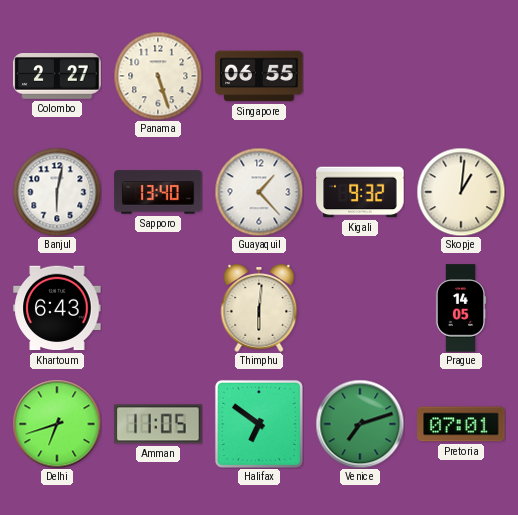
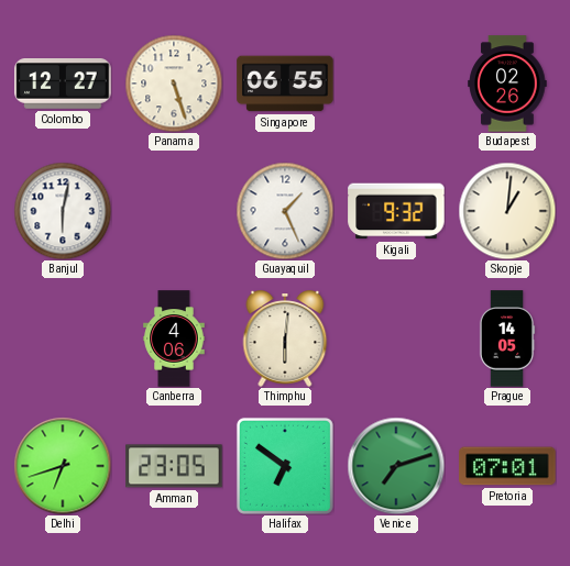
Colombo: 2:27 -> 12:27 (63, 84)
Budapest: none -> 02:26 (507, 84)
Sapporo: 13:40 -> none (158, 192)
Guayaquil: 1:23 -> 1:26 (285, 211)
Khartoum: 6:43 -> none (57, 308)
Canberra: none -> 4:06 (174, 339)
Amman: 11:05 -> 23:05 (174, 466)
